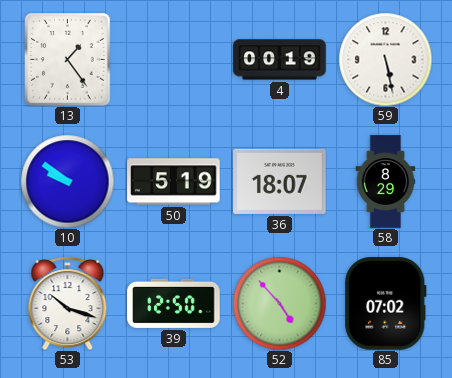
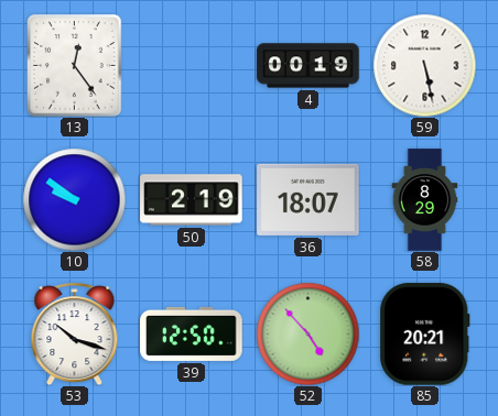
13: 1:24 -> 12:24 (75, 66)
50: 5:19 -> 2:19 (192, 200)
85: 07:02 -> 20:21 (425, 335)
